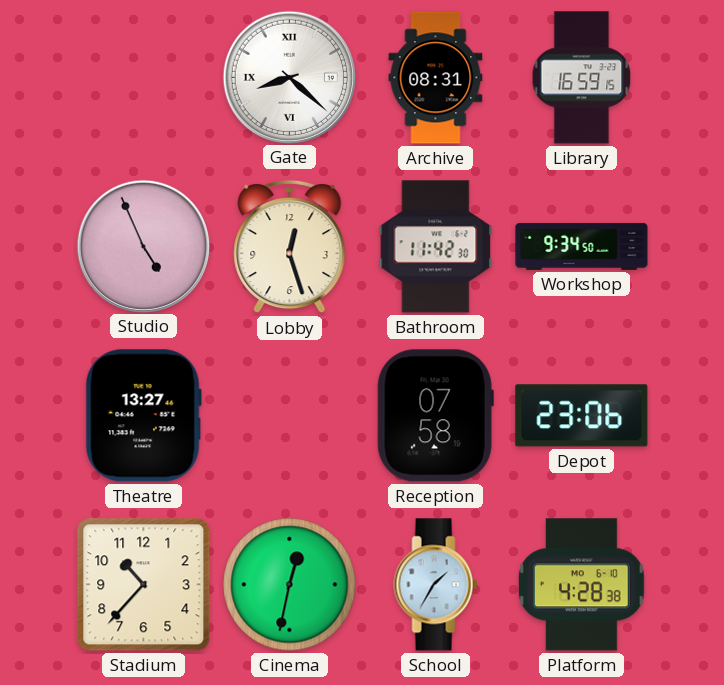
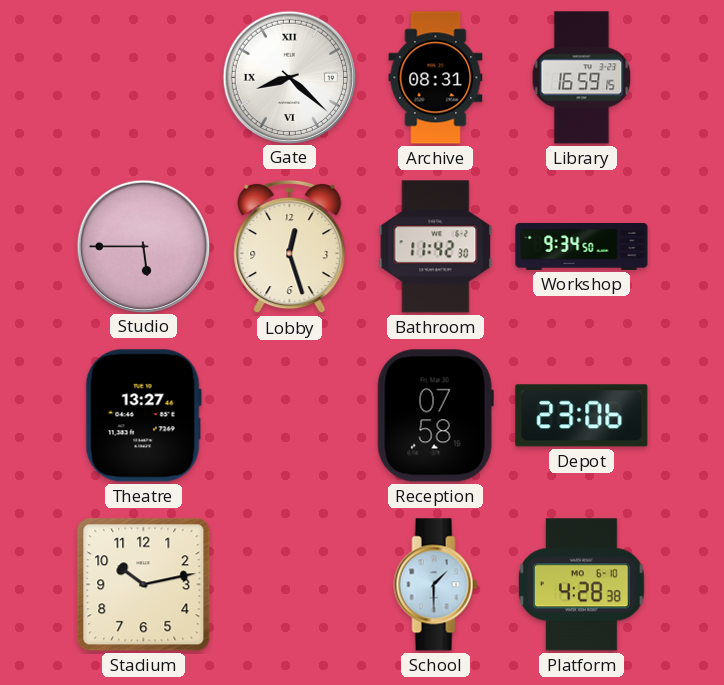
Studio: 4:56 -> 5:45 (143, 246)
Stadium: 10:37 -> 10:13 (144, 585)
Cinema: 12:32 -> none (290, 585)
School: 1:35 -> 1:30 (436, 585)
